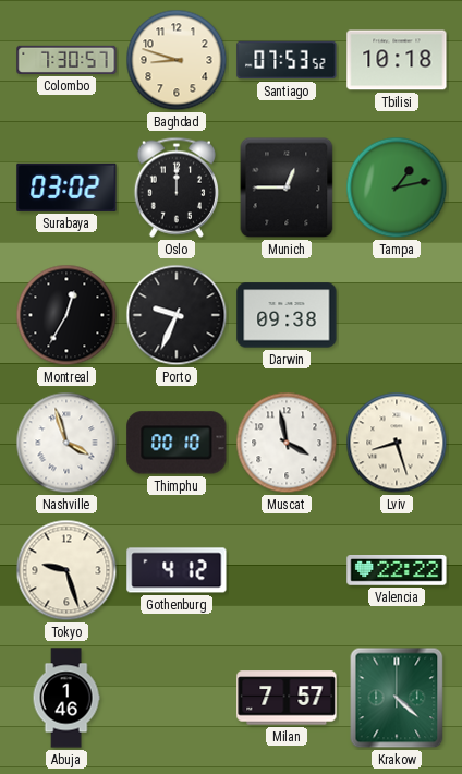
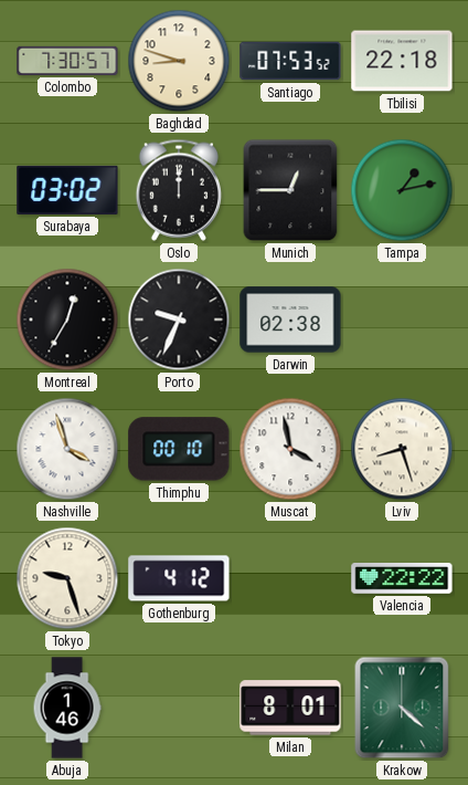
Tbilisi: 10:18 -> 22:18 (402, 61)
Darwin: 09:38 -> 02:38 (290, 320)
Milan: 7:57 -> 8:01 (290, 708)
